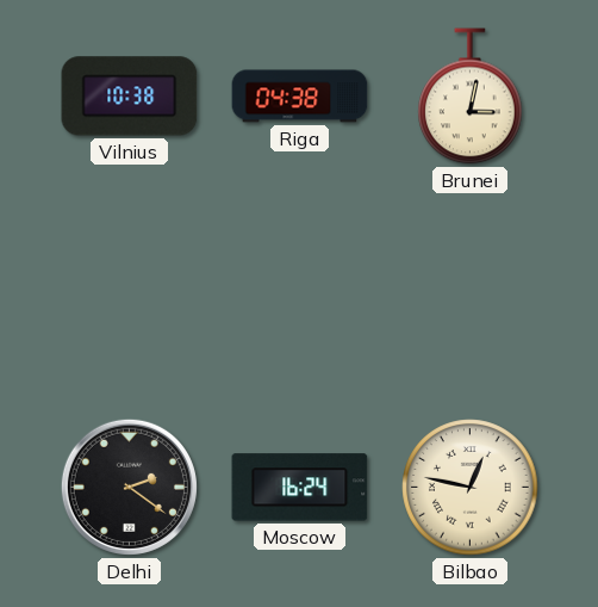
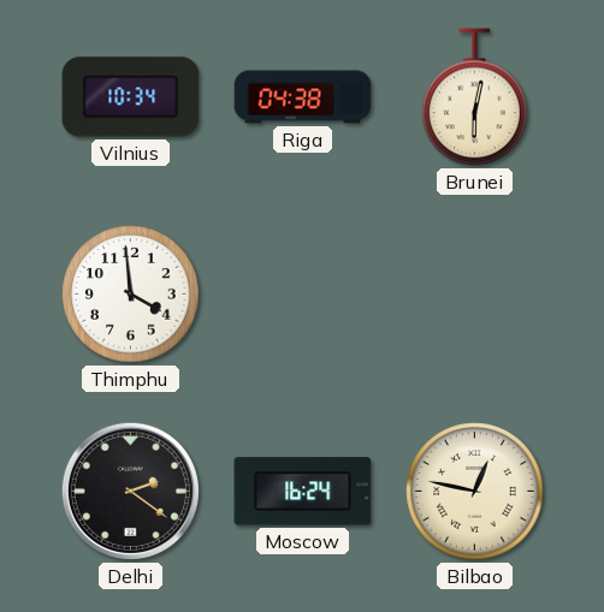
Vilnius: 10:38 -> 10:34 (131, 97)
Brunei: 3:02 -> 6:02 (475, 97)
Thimphu: none -> 3:59 (131, 295)
